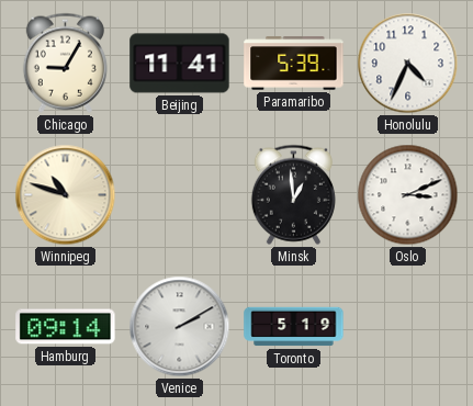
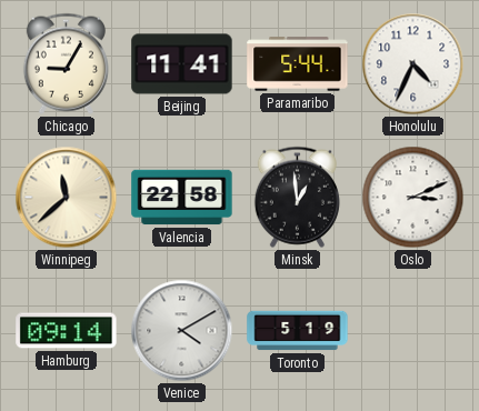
Paramaribo: 5:39 -> 5:44 (298, 64)
Winnipeg: 10:48 -> 11:38 (67, 198)
Valencia: none -> 22:58 (182, 198)
Venice: 2:10 -> 4:10 (182, 331)
